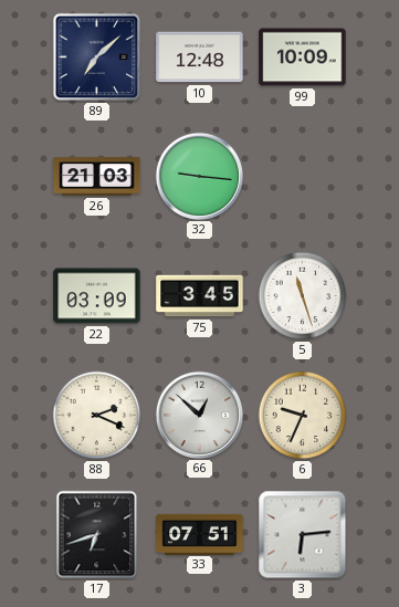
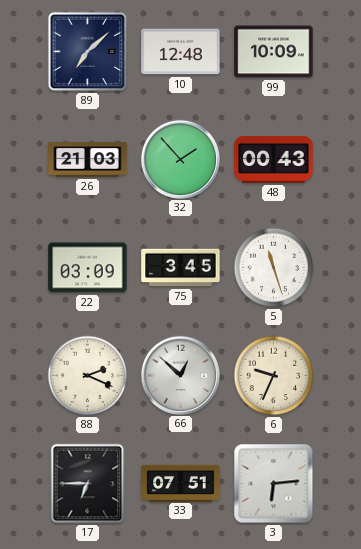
32: 9:16 -> 1:53 (180, 159)
48: none -> 00:43 (274, 160)
17: 6:42 -> 6:45 (88, 484)
